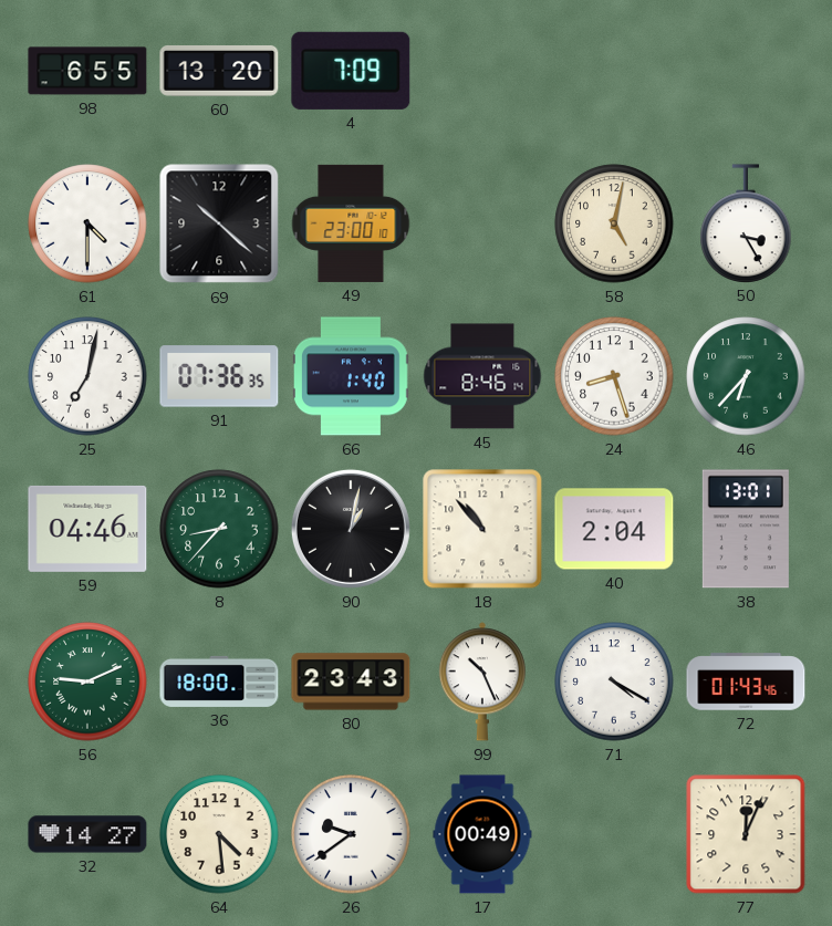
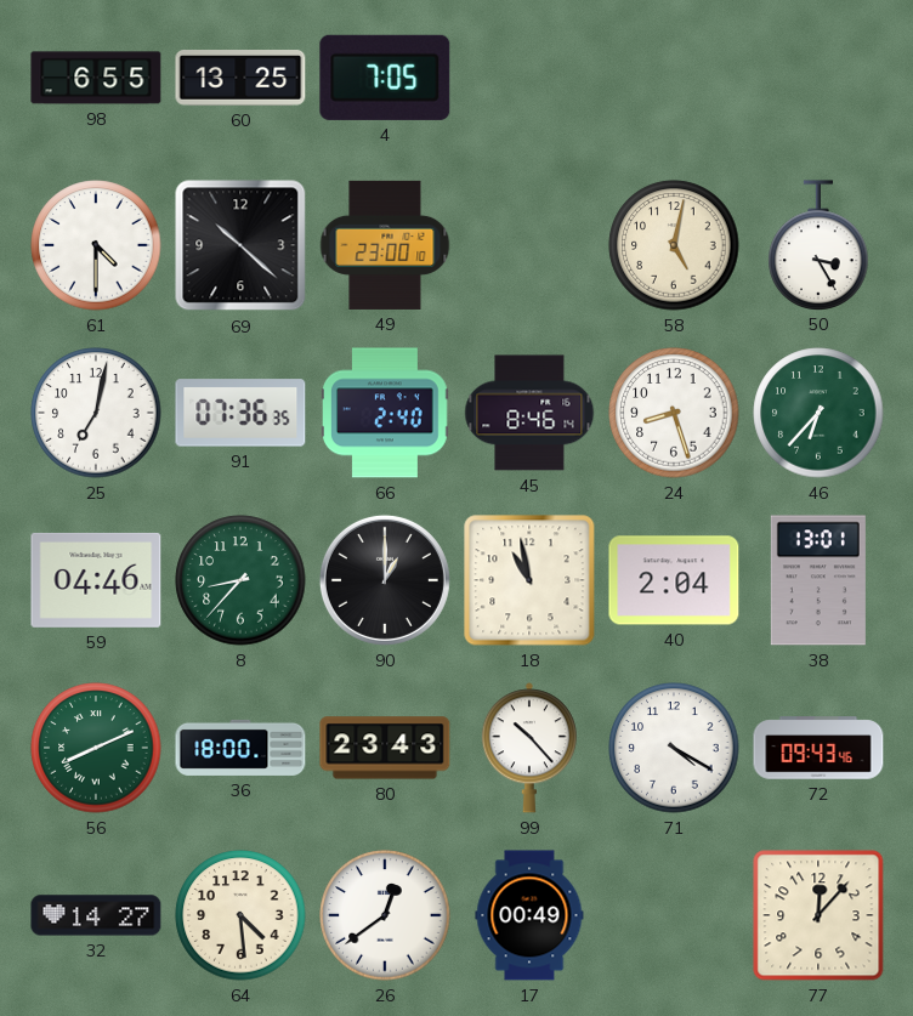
60: 13:20 -> 13:25 (240, 79)
4: 7:09 -> 7:05 (385, 78)
66: 1:40 -> 2:40 (386, 413)
90: 1:02 -> 1:00 (385, 580)
18: 10:53 -> 10:58 (529, 580)
56: 9:11 -> 8:11 (96, 748)
99: 10:26 -> 10:23 (529, 748)
72: 01:43 -> 09:43 (818, 748)
26: 9:39 -> 12:39 (385, 915)
77: 12:04 -> 12:07 (818, 915)
